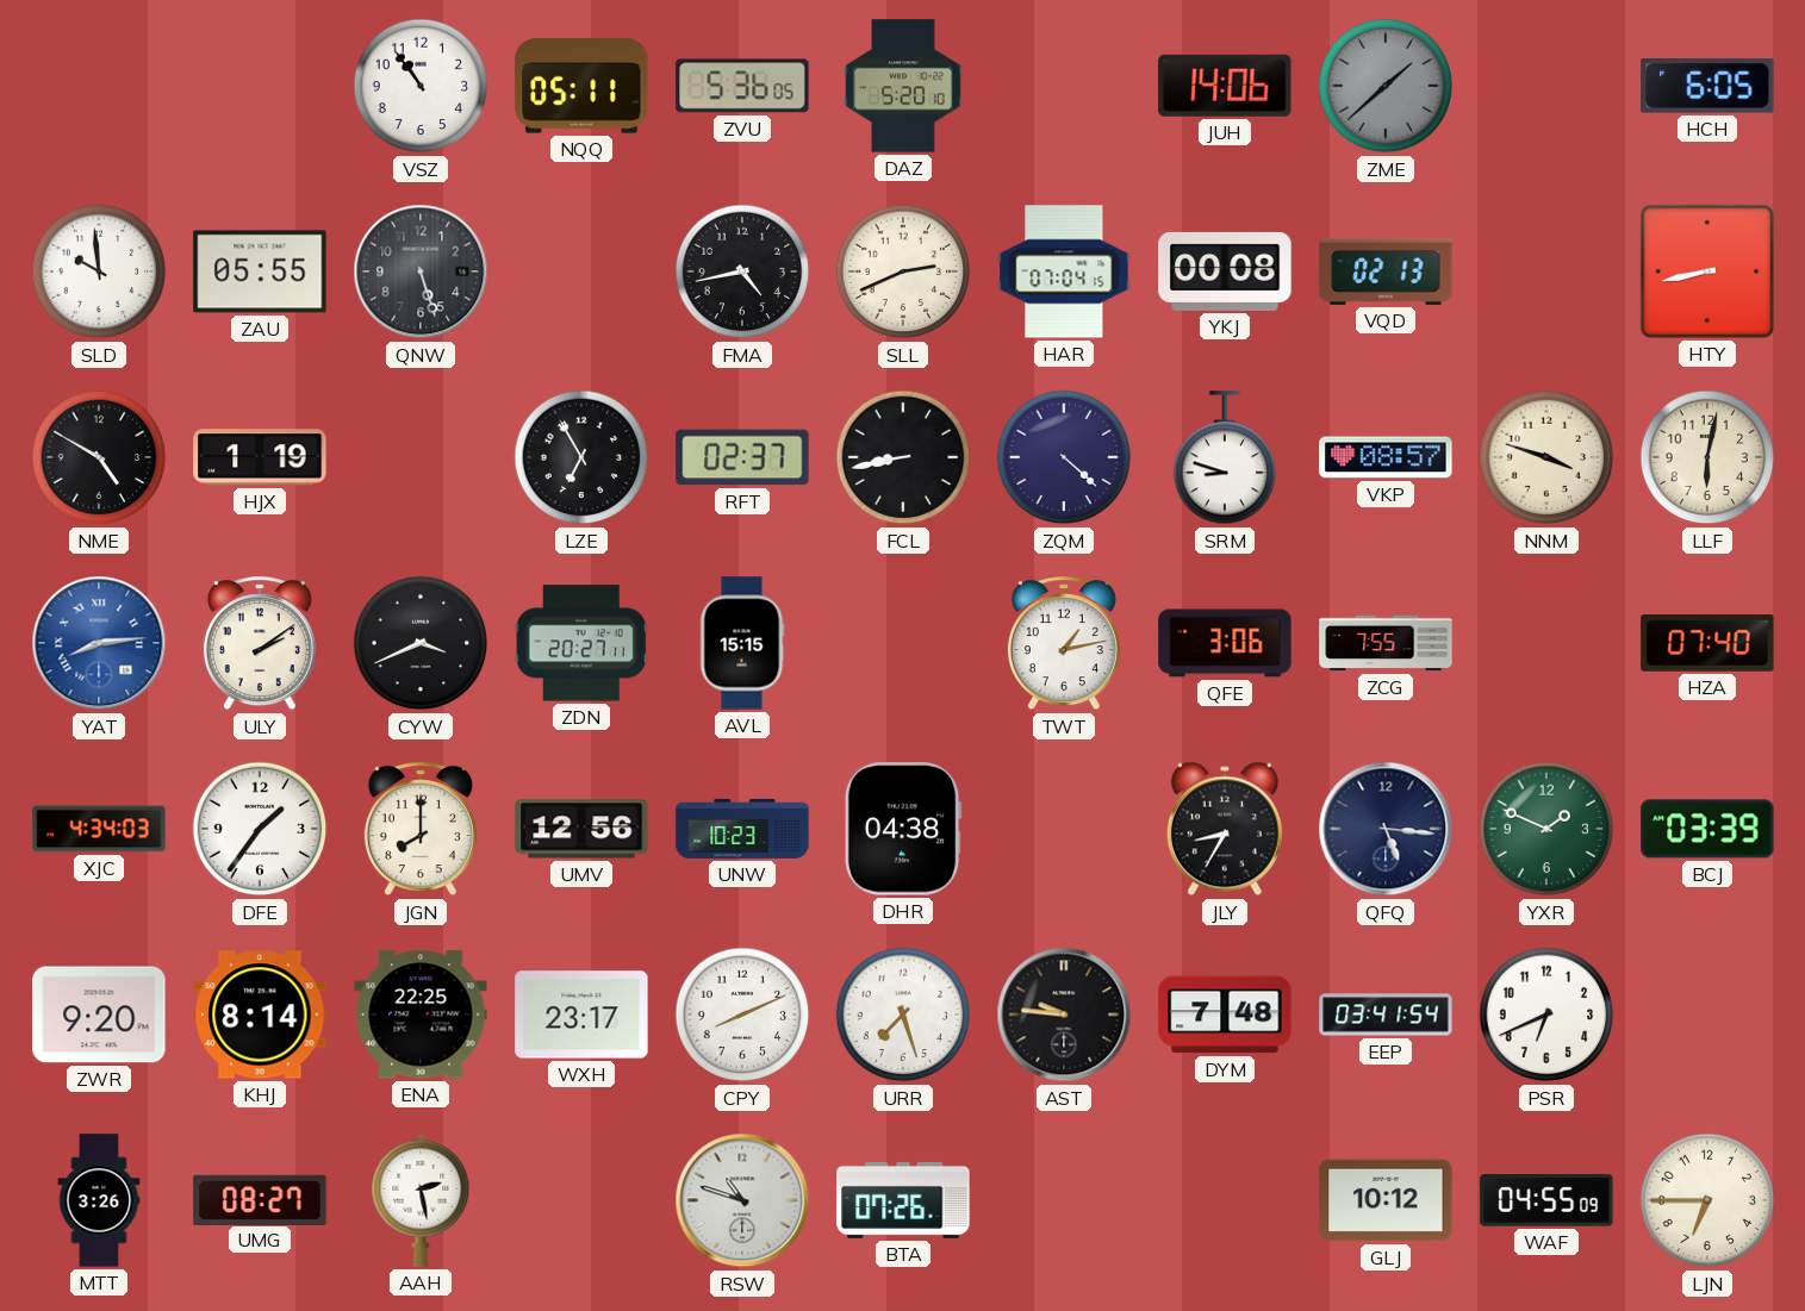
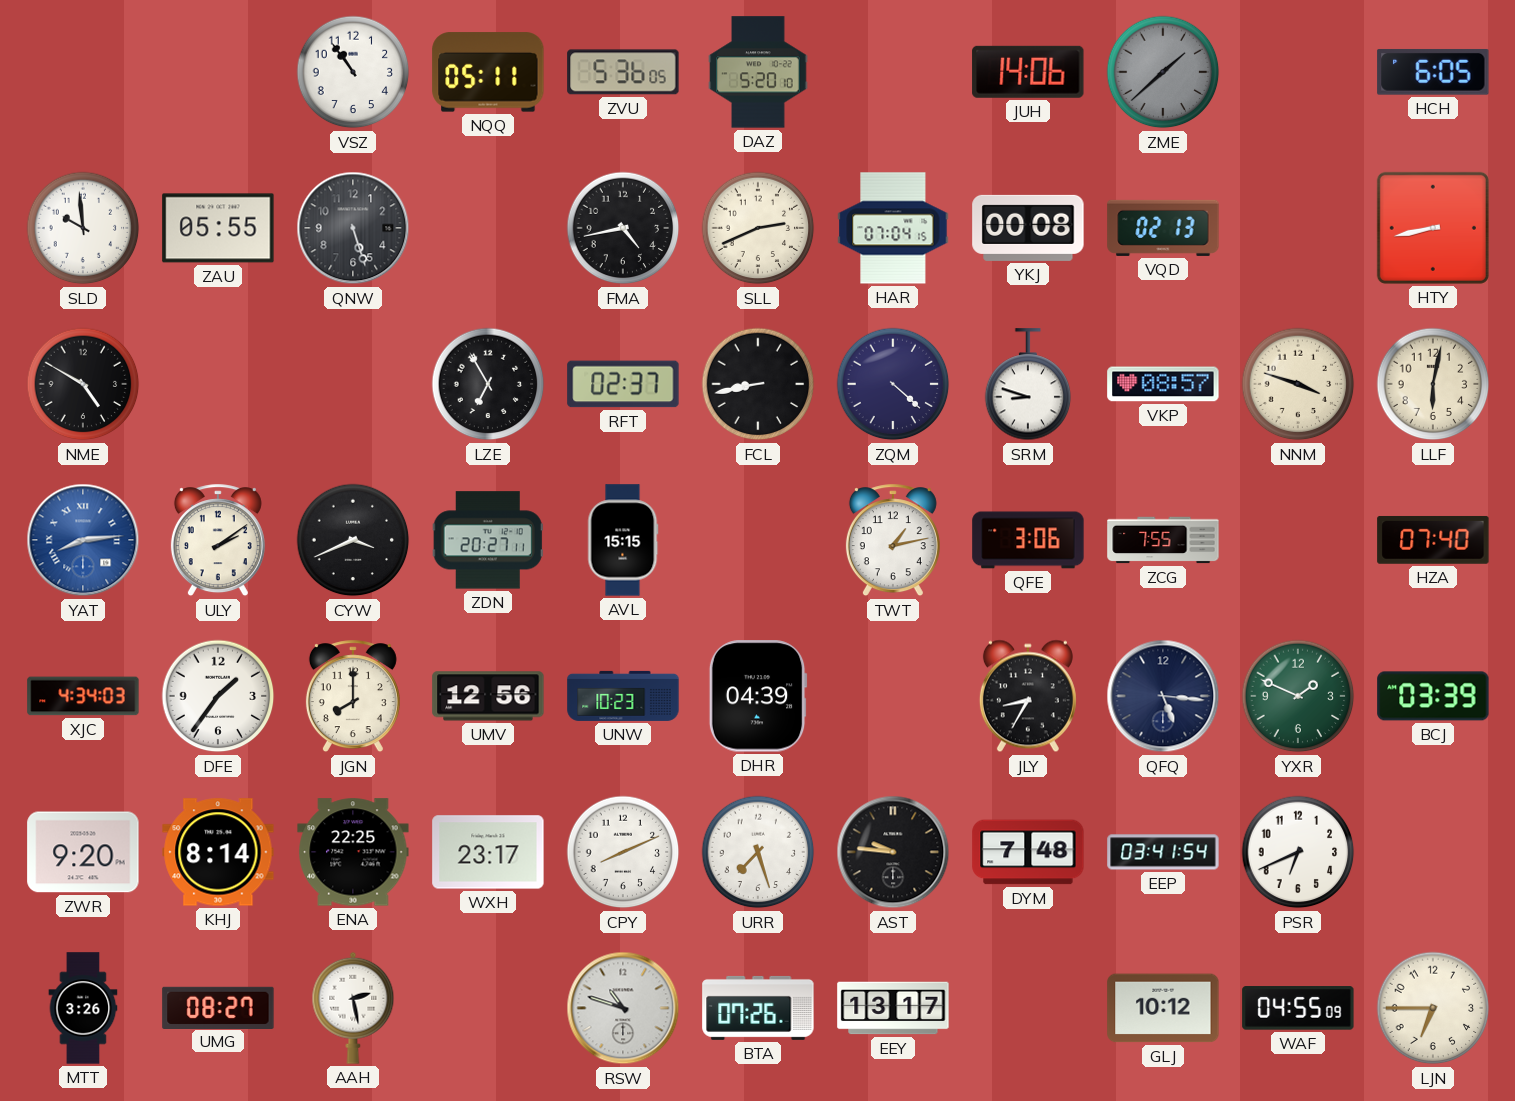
HJX: 1:19 -> none (260, 457)
DHR: 04:38 -> 04:39 (758, 696)
EEY: none -> 13:17 (893, 1008)
